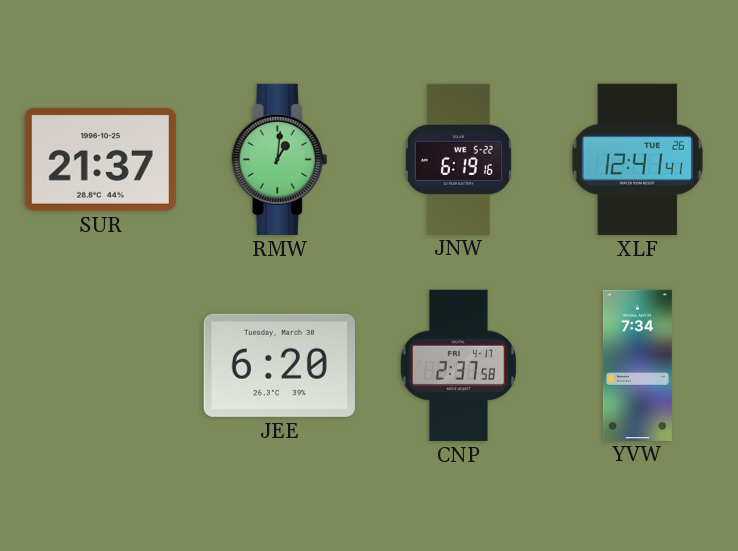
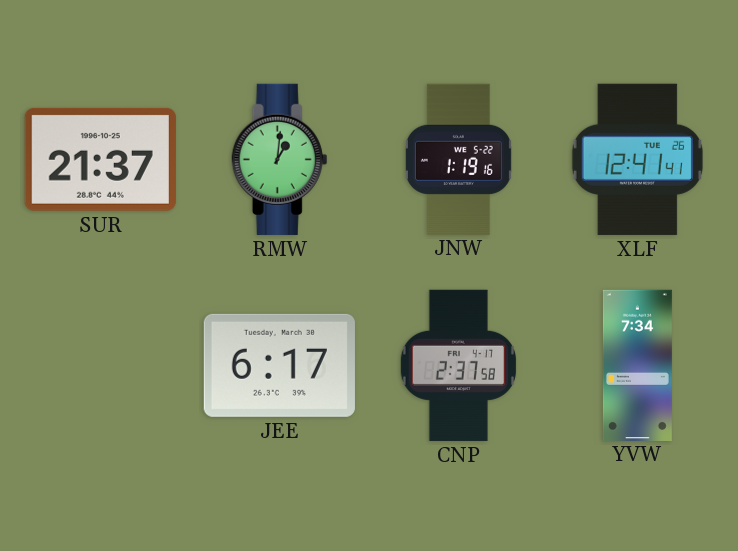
JNW: 6:19 -> 1:19 (458, 159)
JEE: 6:20 -> 6:17 (279, 365)
